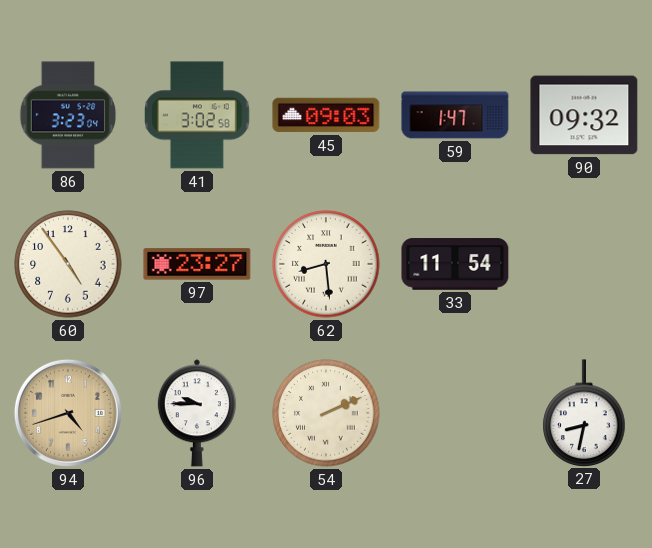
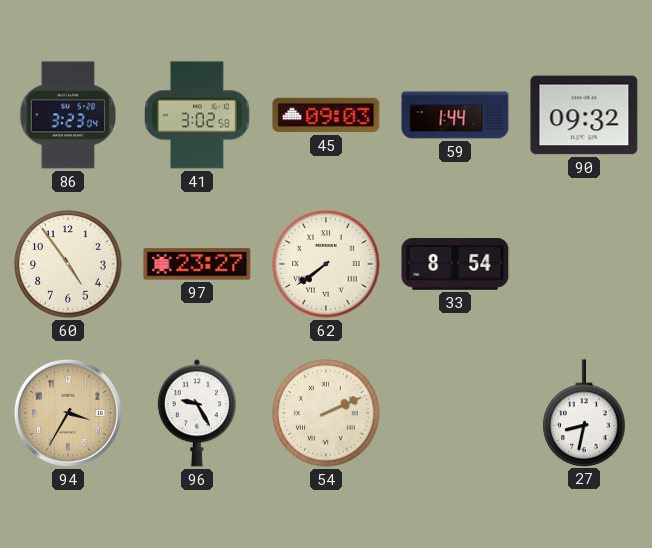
59: 1:47 -> 1:44 (455, 115)
62: 8:29 -> 7:39 (326, 264)
33: 11:54 -> 8:54 (455, 264)
94: 4:42 -> 3:35 (68, 413)
96: 9:45 -> 9:25 (197, 413)
